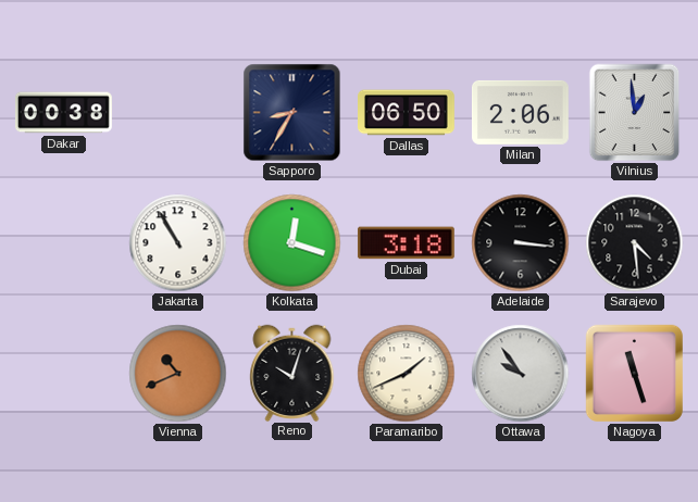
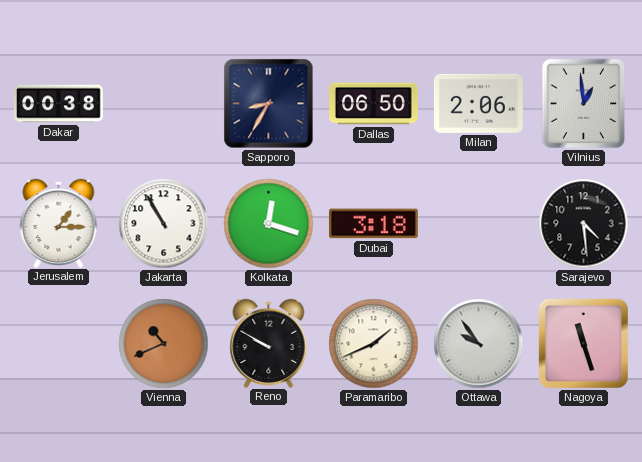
Jerusalem: none -> 1:15 (59, 223)
Adelaide: 3:16 -> none (521, 243)
Reno: 10:03 -> 9:50 (269, 343)
